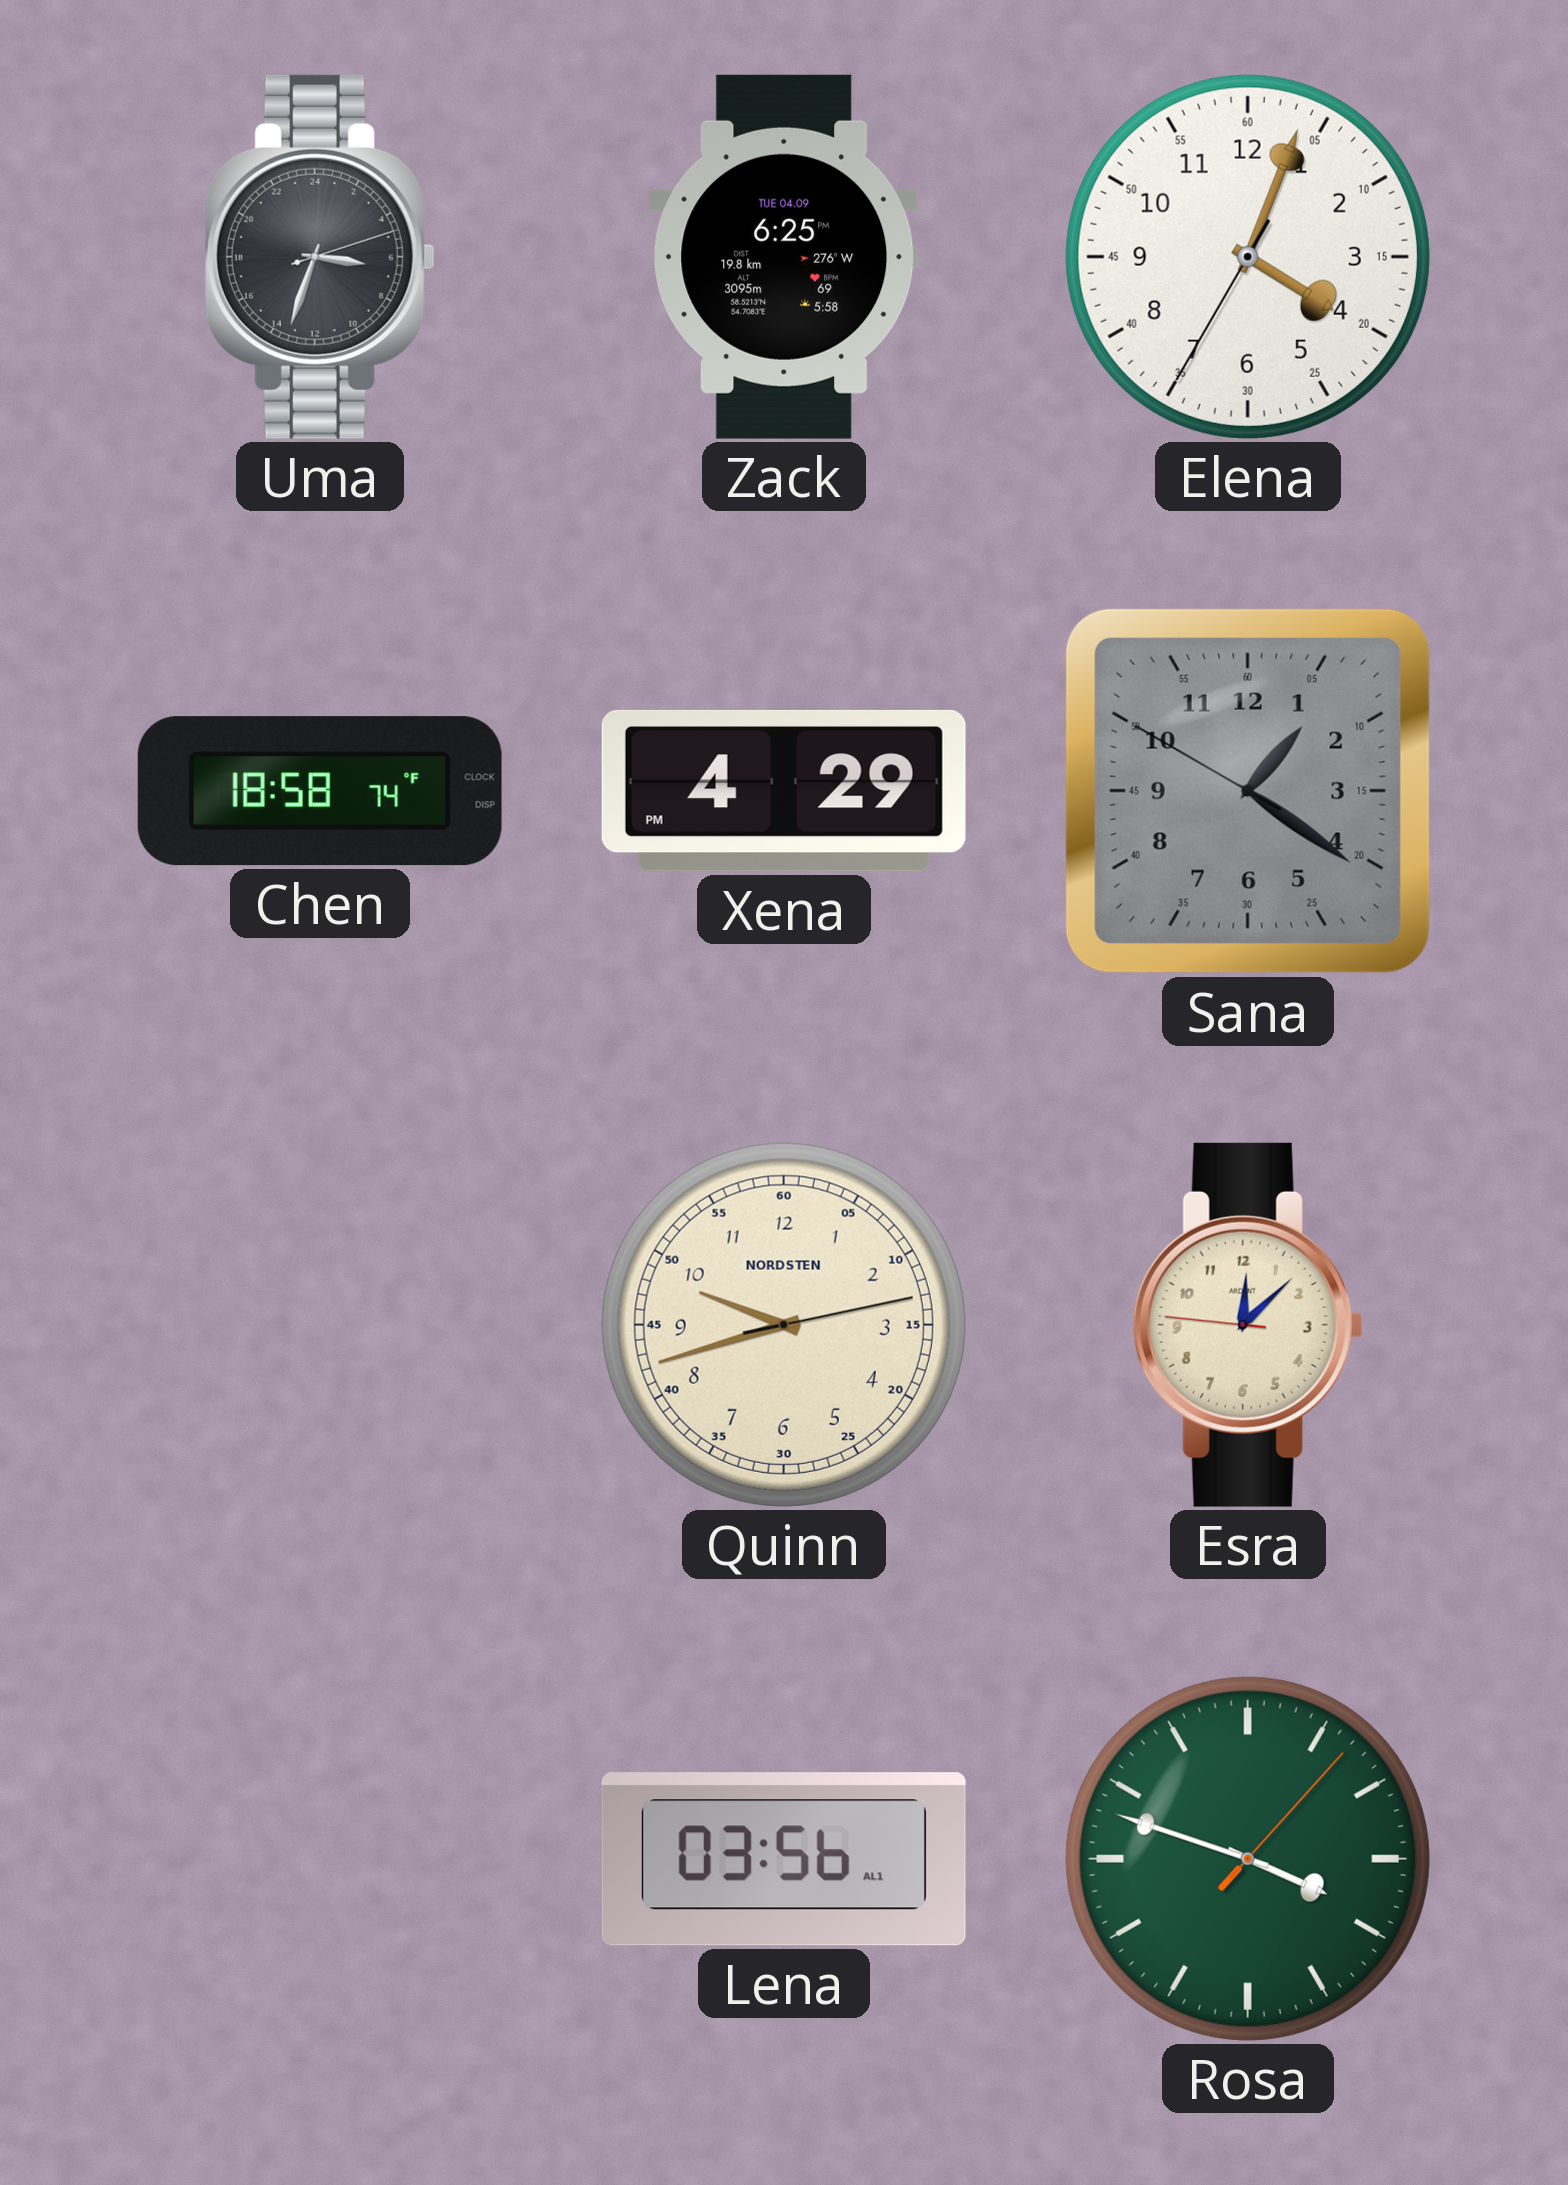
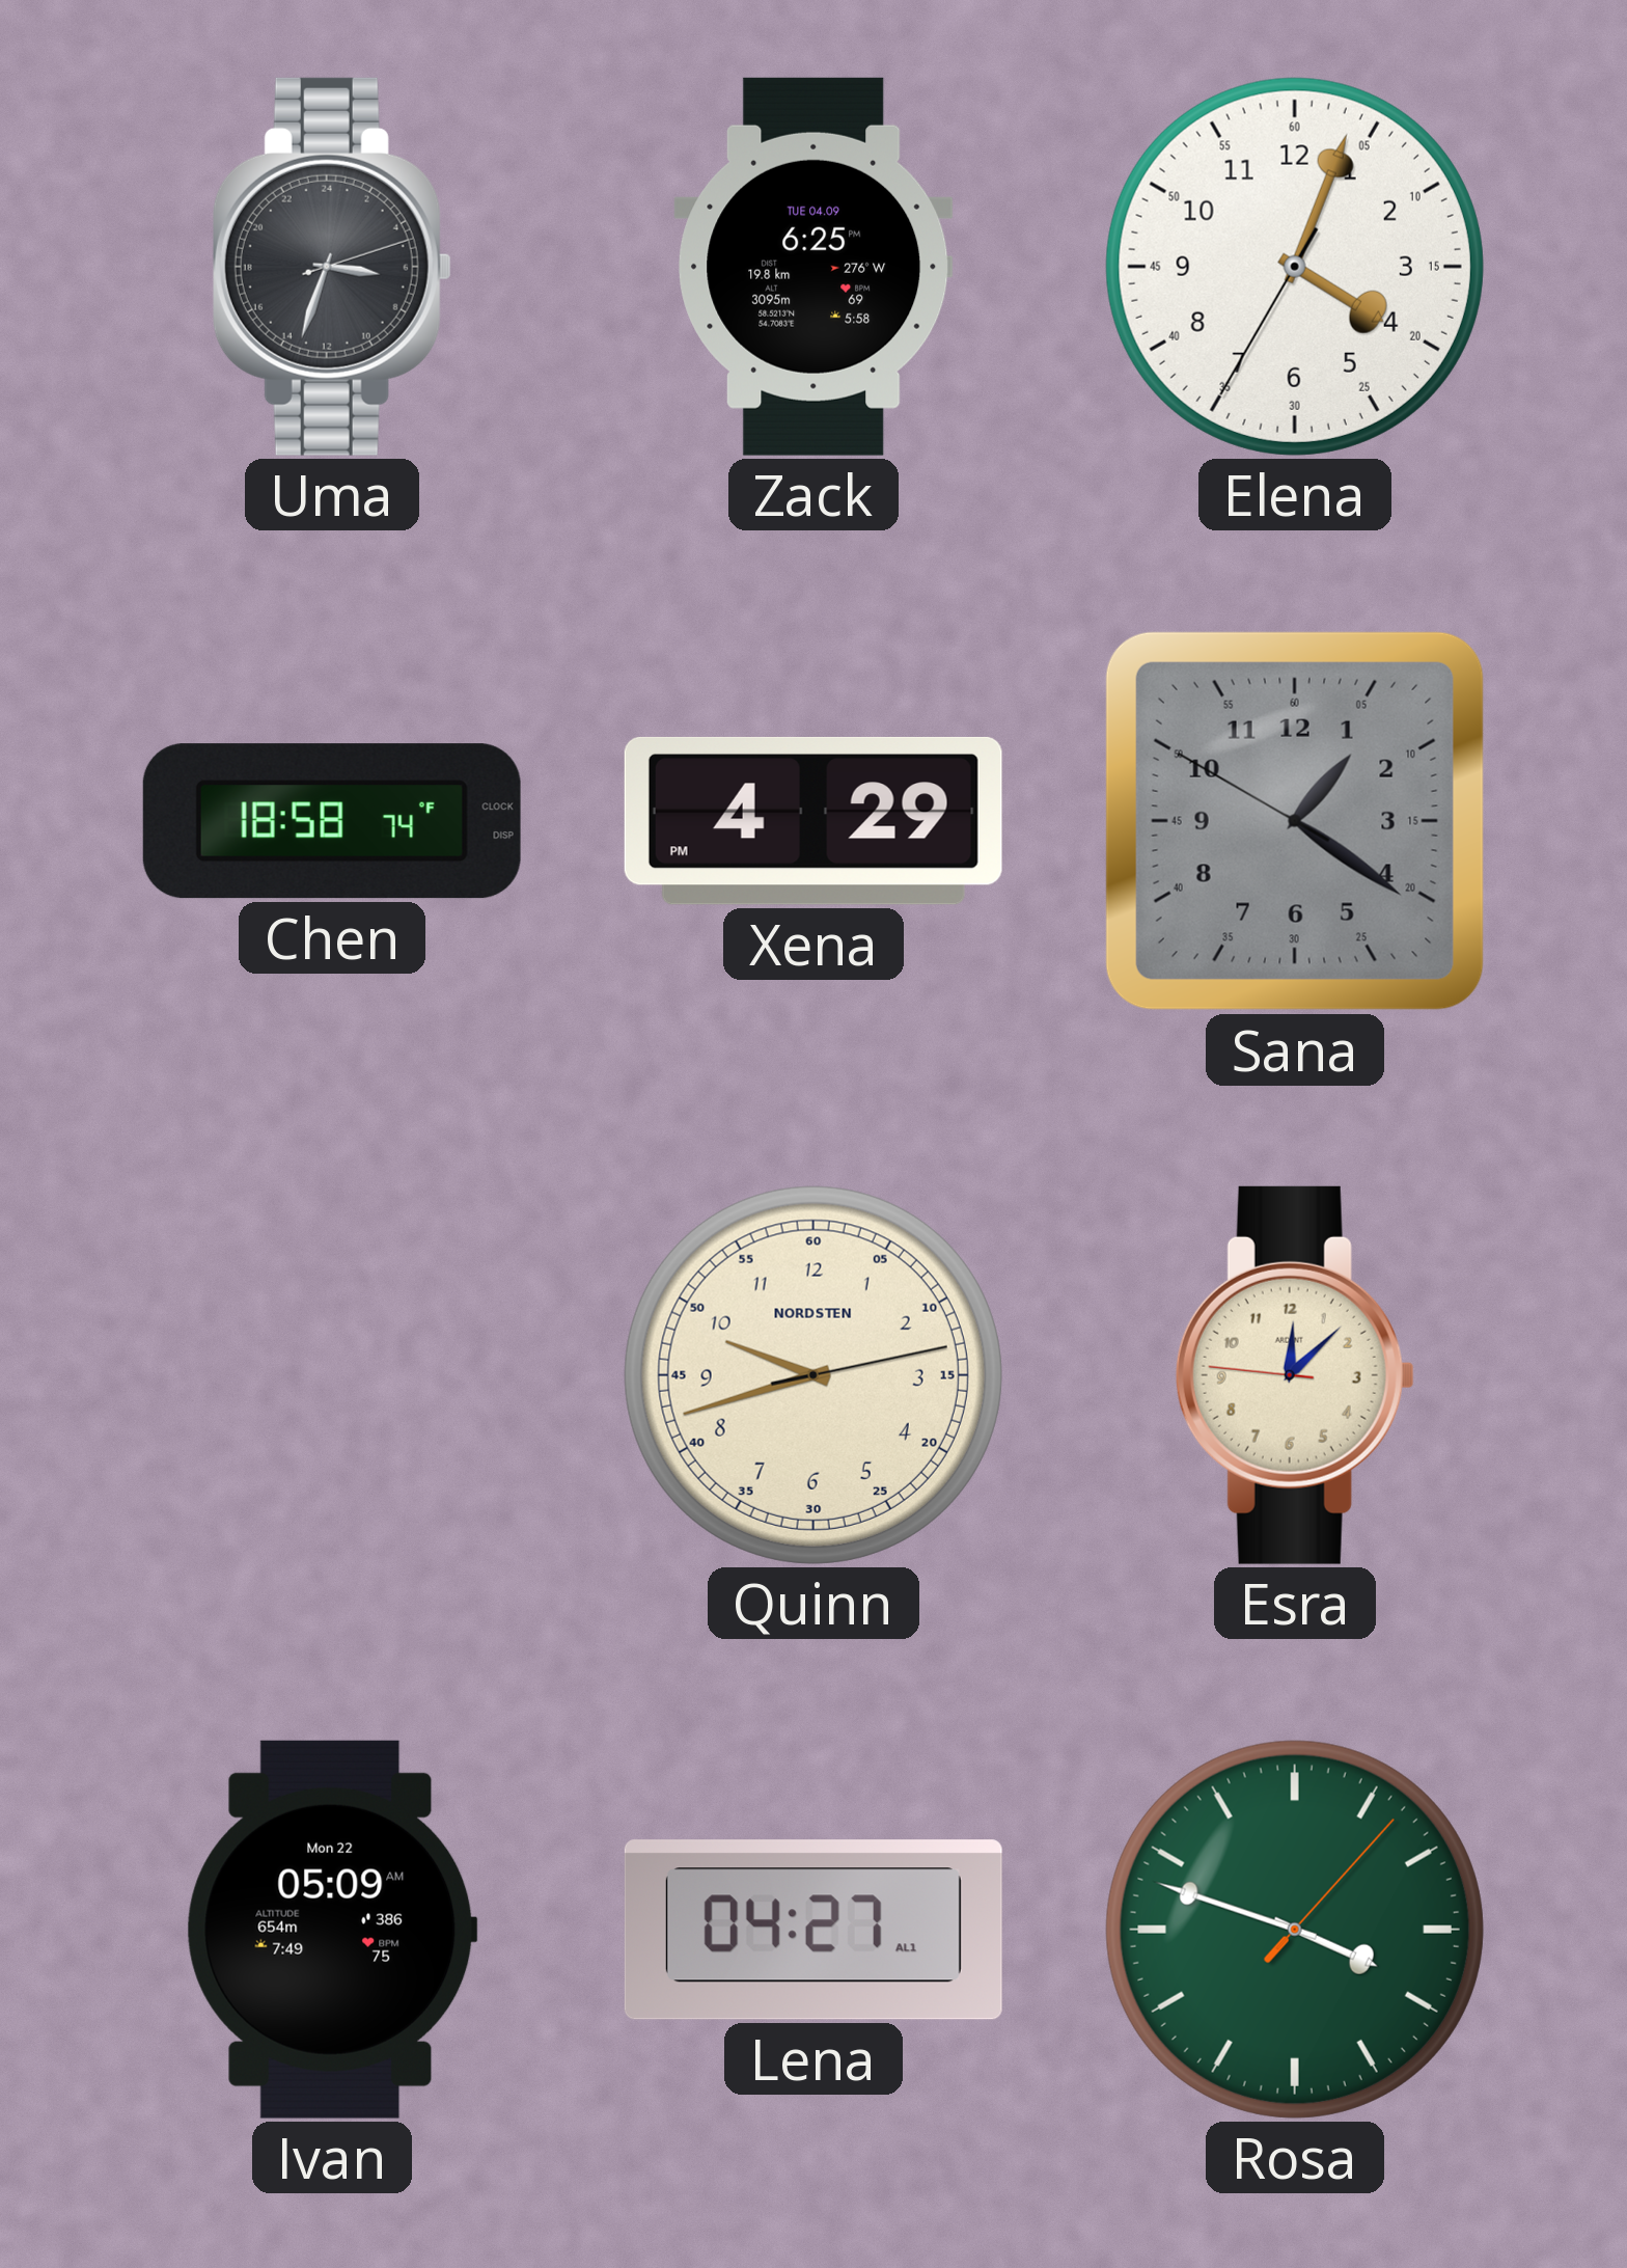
Ivan: none -> 05:09 (332, 1930)
Lena: 03:56 -> 04:27 (814, 1930)
